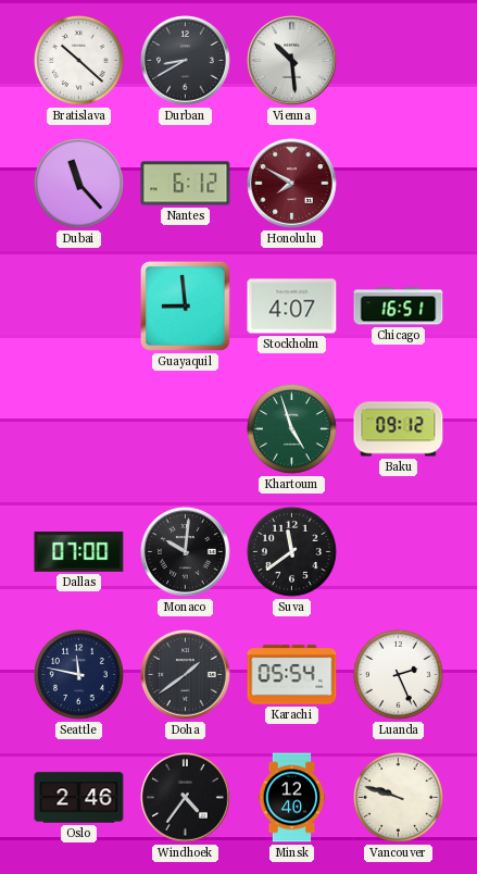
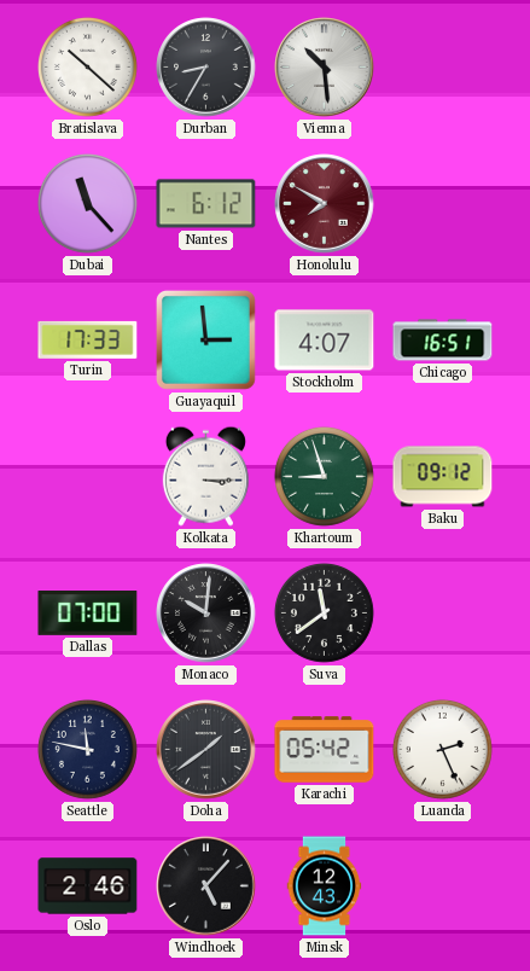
Durban: 8:40 -> 8:35 (206, 68)
Turin: none -> 17:33 (88, 339)
Guayaquil: 8:59 -> 2:59 (205, 339)
Kolkata: none -> 3:15 (205, 476)
Khartoum: 4:57 -> 8:57 (324, 476)
Karachi: 05:54 -> 05:42 (325, 750)
Windhoek: 4:36 -> 5:07 (206, 886)
Minsk: 12:40 -> 12:43 (325, 886)
Vancouver: 9:48 -> none (398, 797)
